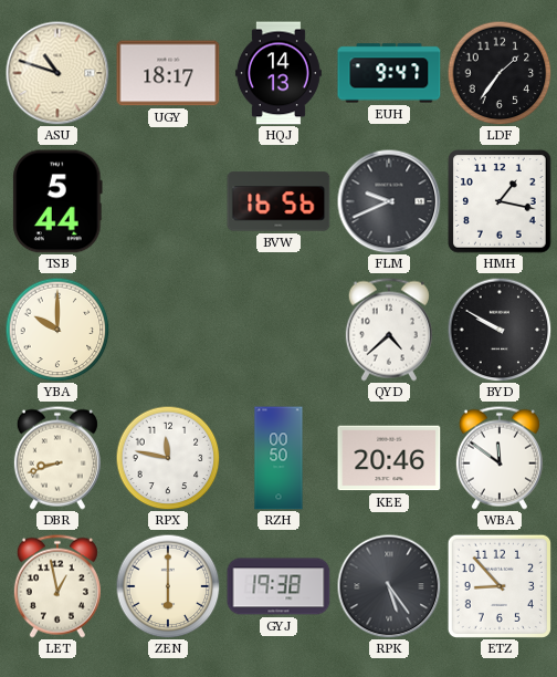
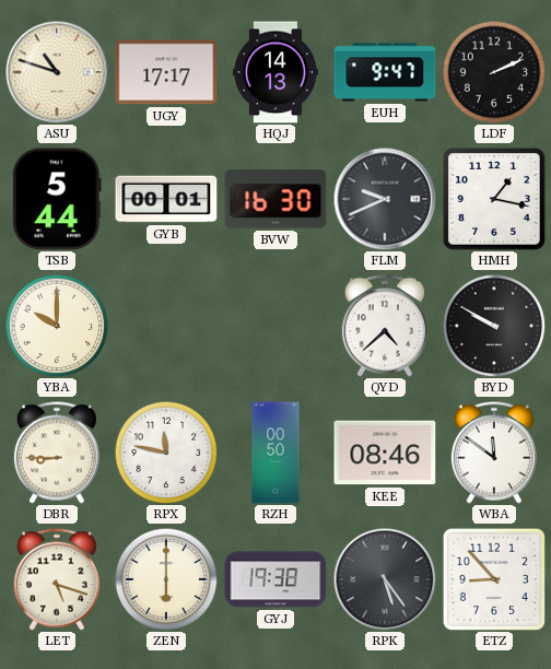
UGY: 18:17 -> 17:17 (166, 72)
LDF: 1:36 -> 2:11 (494, 72)
GYB: none -> 00:01 (166, 199)
BVW: 16:56 -> 16:30 (275, 199)
DBR: 8:42 -> 8:45 (57, 453)
KEE: 20:46 -> 08:46 (385, 453)
LET: 12:58 -> 5:18 (57, 579)
